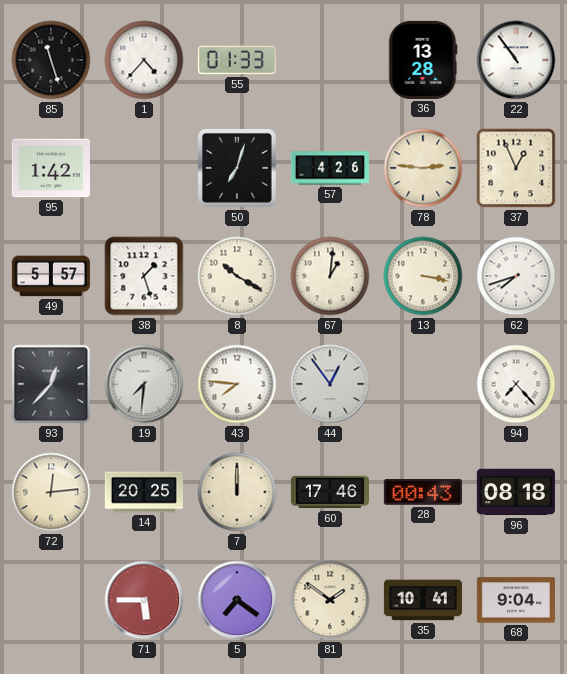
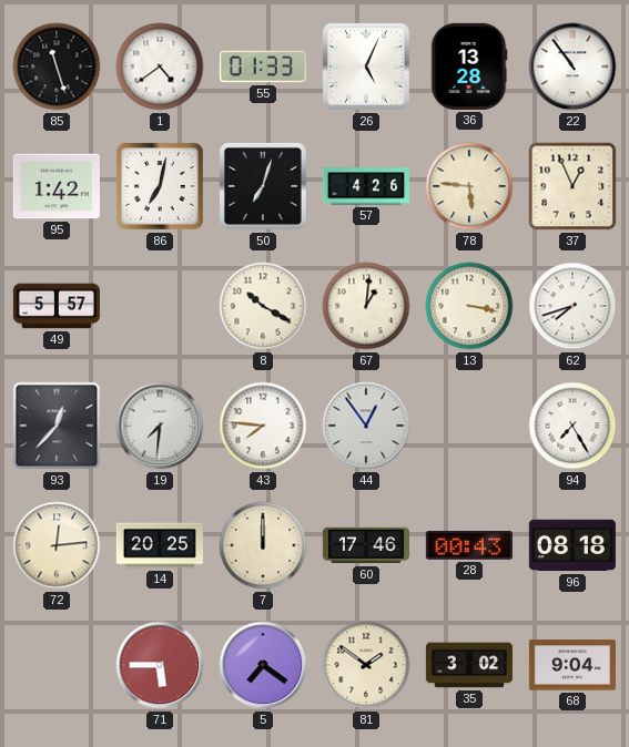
1: 4:37 -> 4:39 (160, 66)
26: none -> 5:04 (367, 68)
86: none -> 7:02 (160, 186)
78: 2:46 -> 5:46 (469, 186)
38: 1:27 -> none (144, 276)
94: 7:23 -> 7:25 (572, 426)
35: 10:41 -> 3:02 (469, 665)
